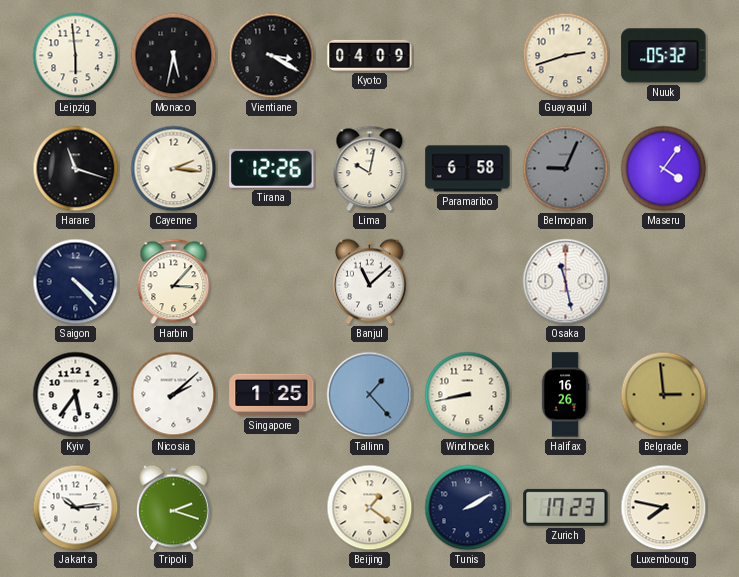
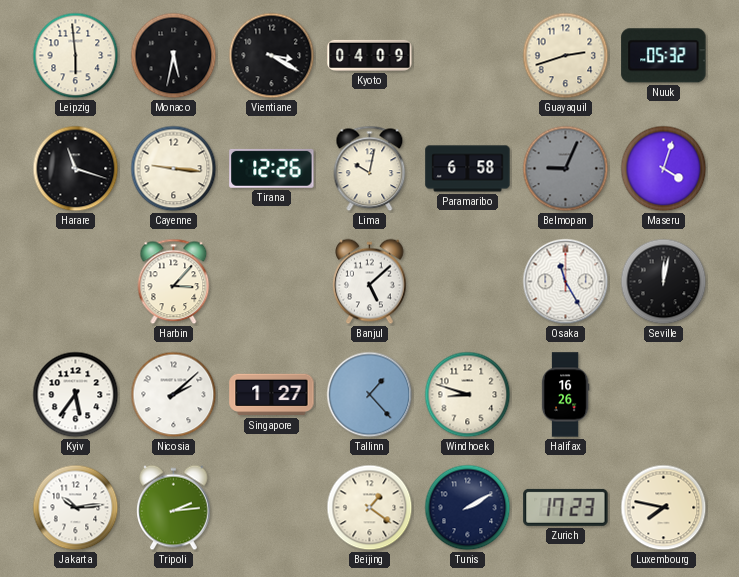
Cayenne: 2:16 -> 9:16 (174, 169)
Maseru: 4:06 -> 4:03 (664, 169)
Saigon: 4:23 -> none (76, 282)
Banjul: 11:08 -> 5:08 (370, 282)
Osaka: 11:28 -> 11:25 (566, 282)
Seville: none -> 12:02 (664, 282)
Singapore: 1:25 -> 1:27 (272, 395)
Windhoek: 8:43 -> 8:48 (468, 395)
Belgrade: 2:59 -> none (664, 395)
Tripoli: 2:18 -> 2:14 (174, 508)
